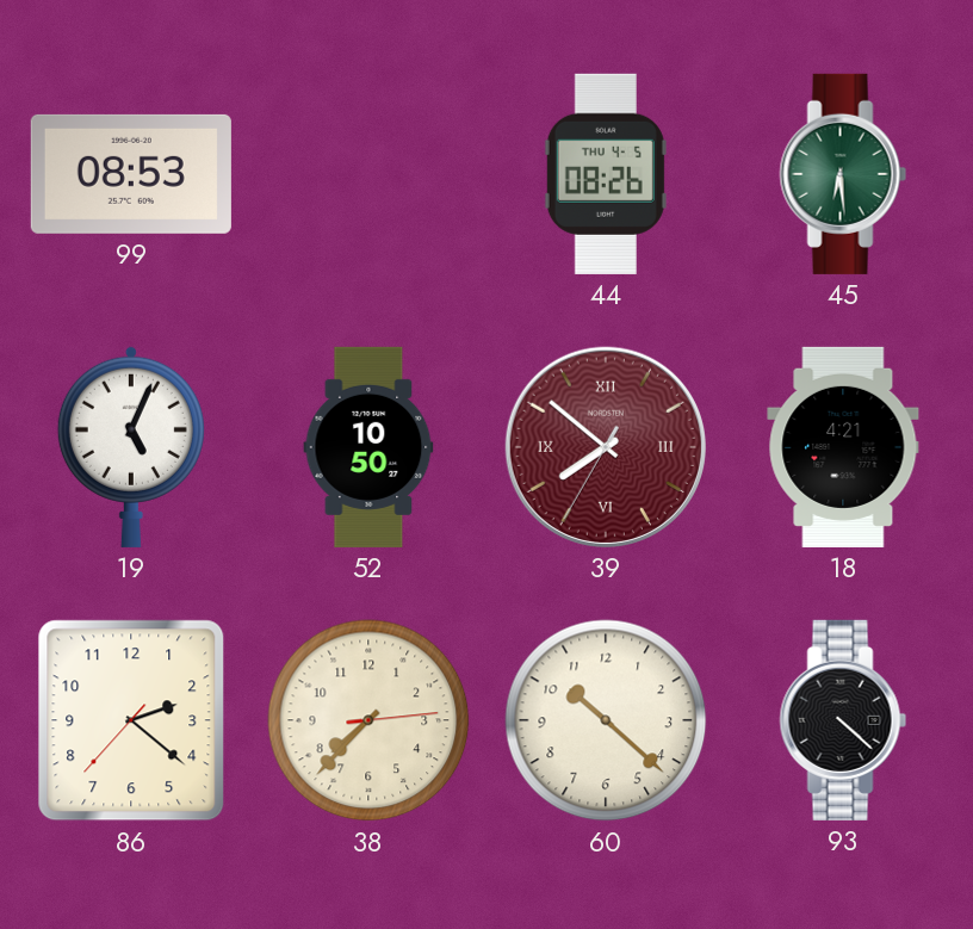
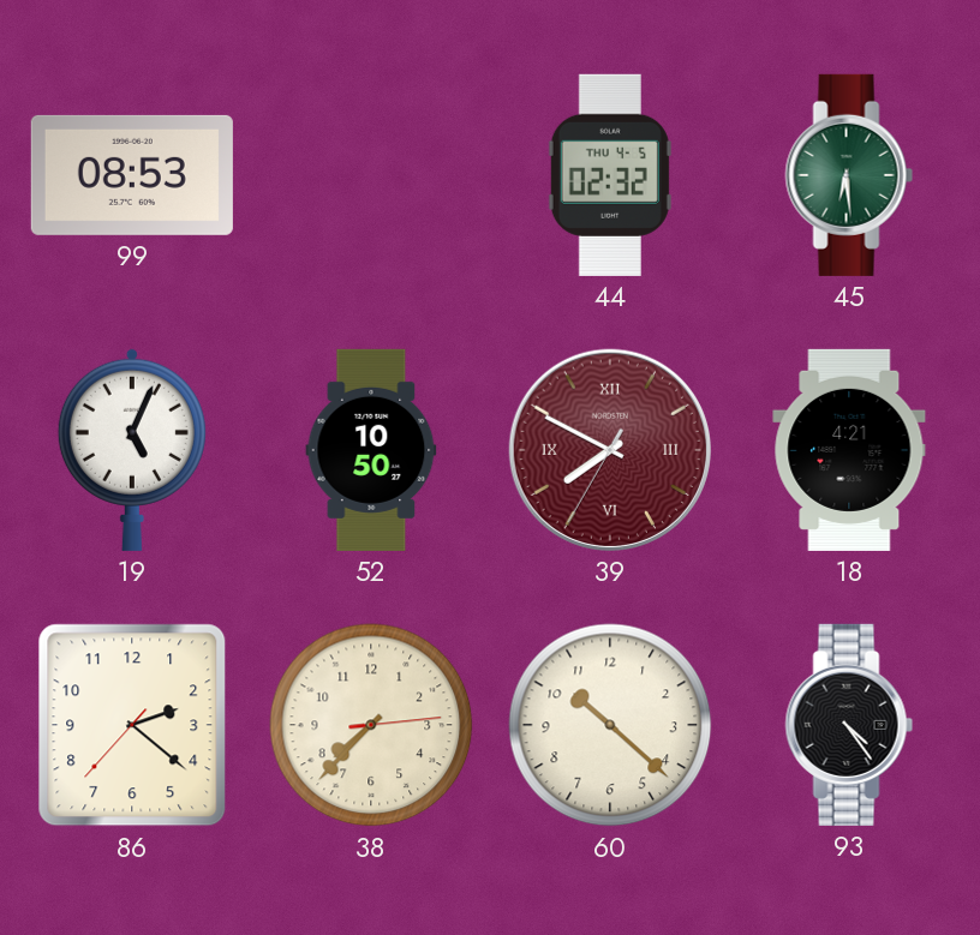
44: 08:26 -> 02:32 (610, 175)
39: 7:51 -> 7:49 (610, 450)
93: 4:22 -> 4:24 (849, 725)
